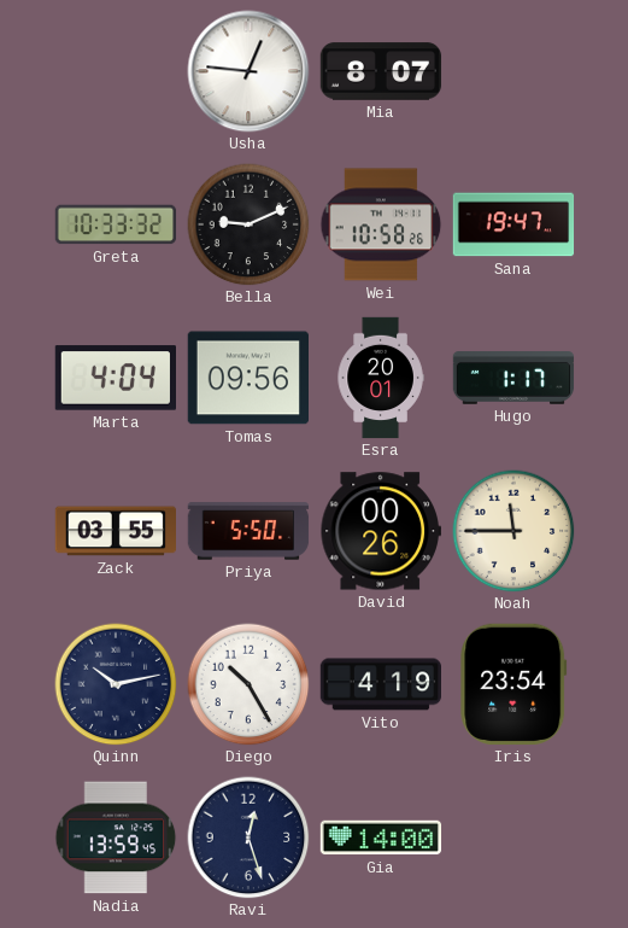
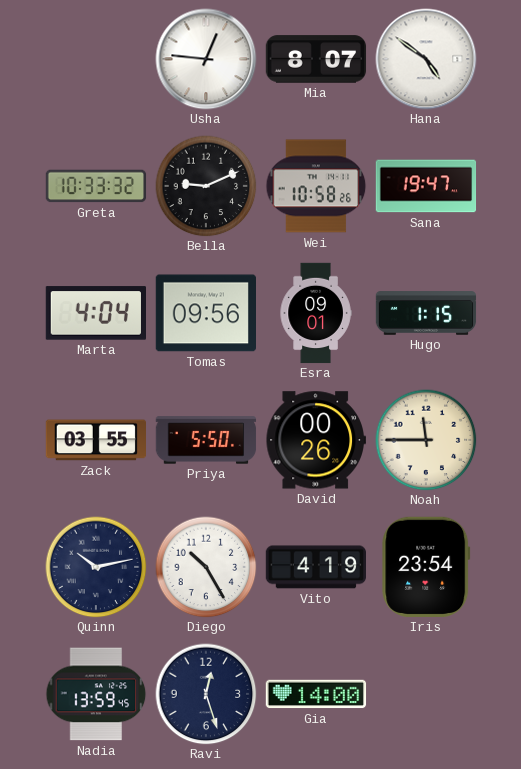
Hana: none -> 4:51 (426, 59)
Esra: 20:01 -> 09:01 (316, 313)
Hugo: 1:17 -> 1:15 (426, 313)
